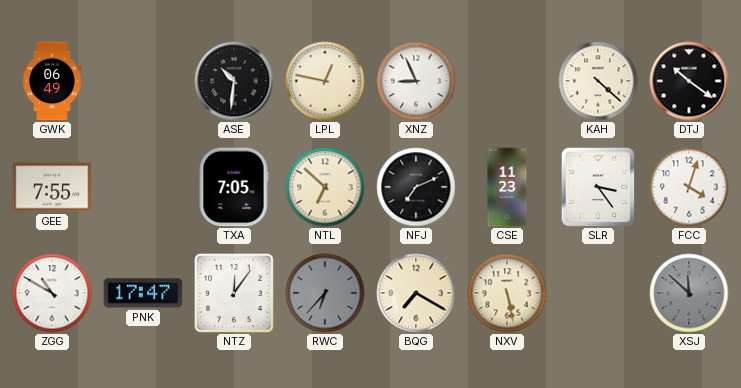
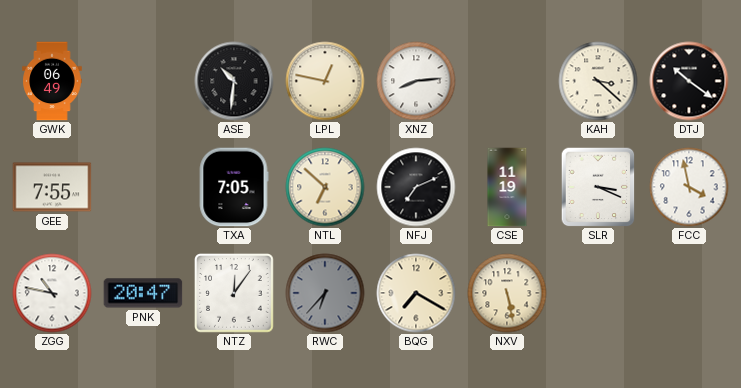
XNZ: 8:56 -> 8:14 (416, 81)
KAH: 4:22 -> 3:22 (598, 81)
CSE: 11:23 -> 11:19 (507, 187)
SLR: 3:24 -> 3:19 (598, 187)
FCC: 4:03 -> 3:58 (689, 187)
ZGG: 10:50 -> 10:47 (52, 293)
PNK: 17:47 -> 20:47 (143, 293)
XSJ: 11:52 -> none (689, 293)
